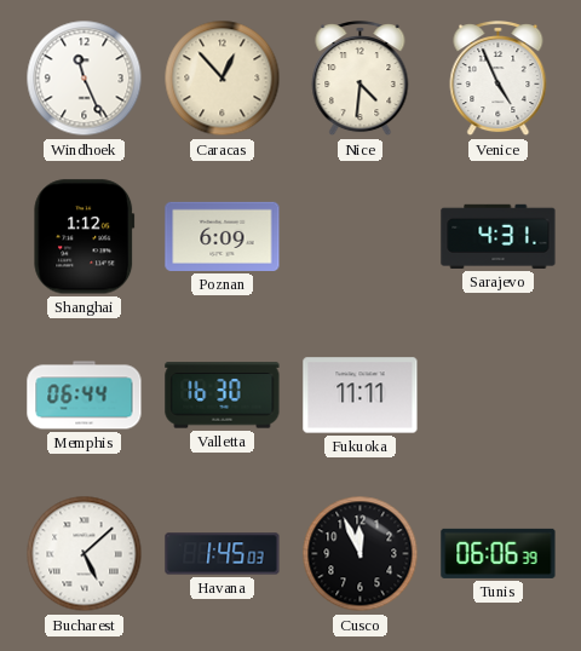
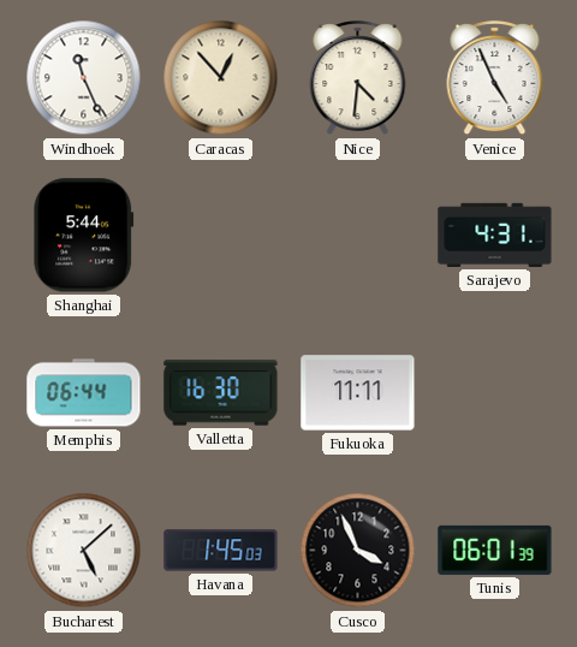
Shanghai: 1:12 -> 5:44 (84, 236)
Poznan: 6:09 -> none (223, 236)
Cusco: 11:56 -> 3:56 (358, 551)
Tunis: 06:06 -> 06:01 (495, 550)
